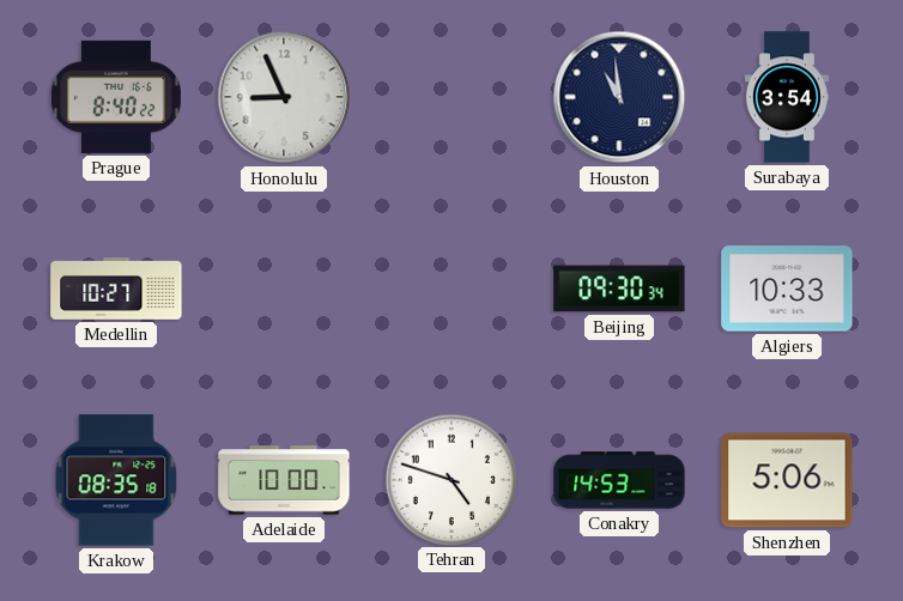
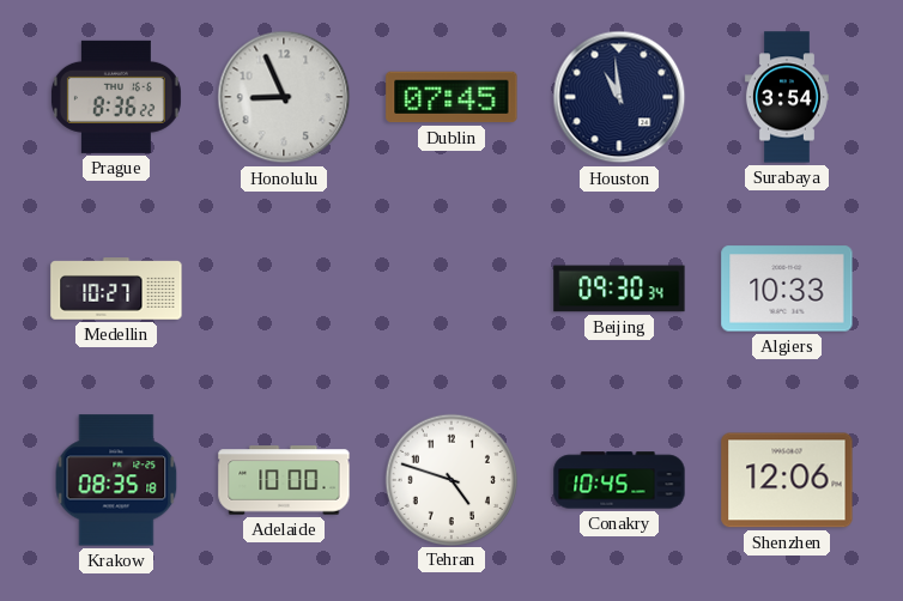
Prague: 8:40 -> 8:36 (116, 97)
Dublin: none -> 07:45 (452, 97)
Conakry: 14:53 -> 10:45 (619, 480)
Shenzhen: 5:06 -> 12:06 (787, 480)
